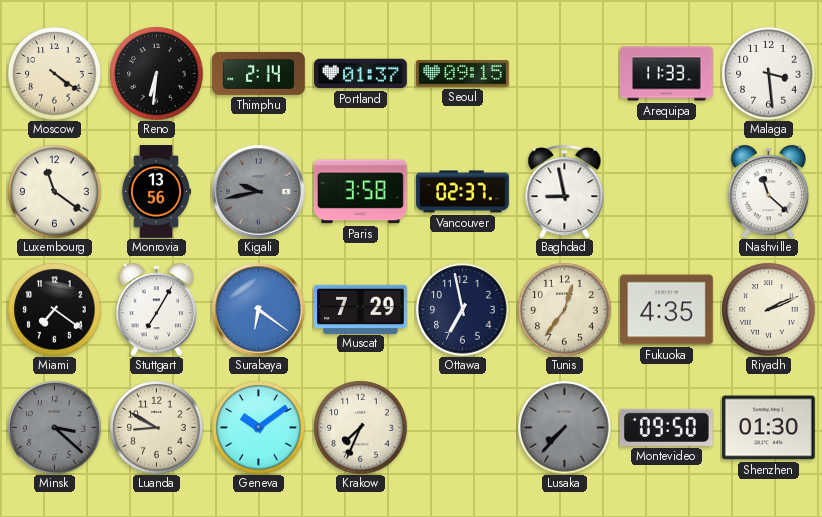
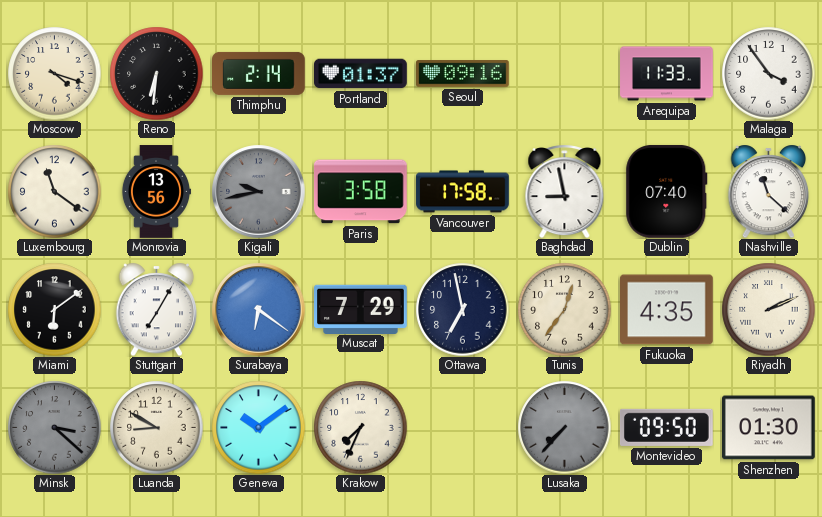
Moscow: 4:21 -> 4:18 (54, 73)
Seoul: 09:15 -> 09:16 (463, 74)
Malaga: 3:29 -> 3:54 (768, 73)
Vancouver: 02:37 -> 17:58 (463, 192)
Dublin: none -> 07:40 (667, 192)
Miami: 7:21 -> 6:09 (54, 309)
